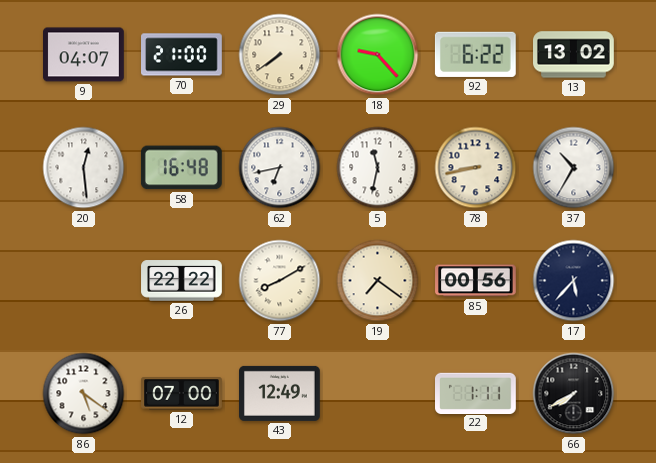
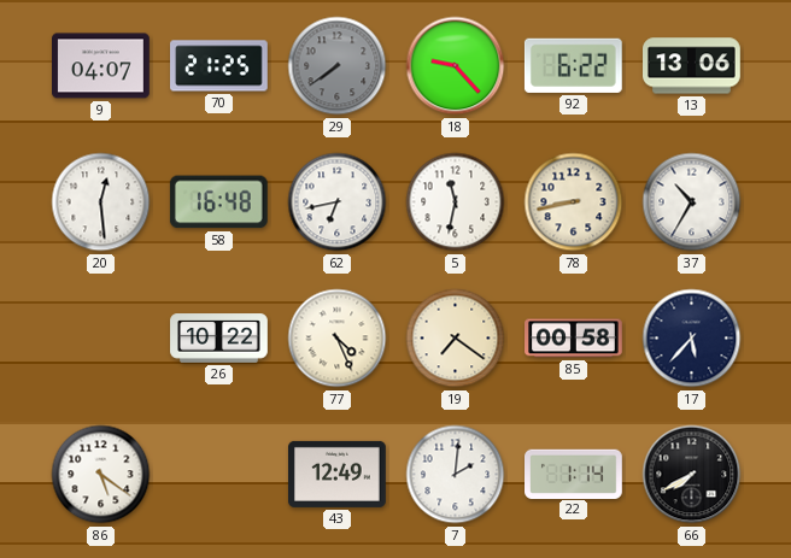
70: 21:00 -> 21:25 (219, 66)
29 dial: cream -> grey (338, 66)
13: 13:02 -> 13:06 (692, 66)
26: 22:22 -> 10:22 (219, 339)
77: 8:10 -> 4:26 (338, 339)
85: 00:56 -> 00:58 (574, 339)
12: 07:00 -> none (182, 394)
7: none -> 2:01 (456, 475)
22: 1:11 -> 1:14 (574, 474)
